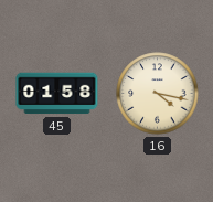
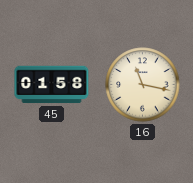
16: 4:17 -> 11:17 (143, 85)
